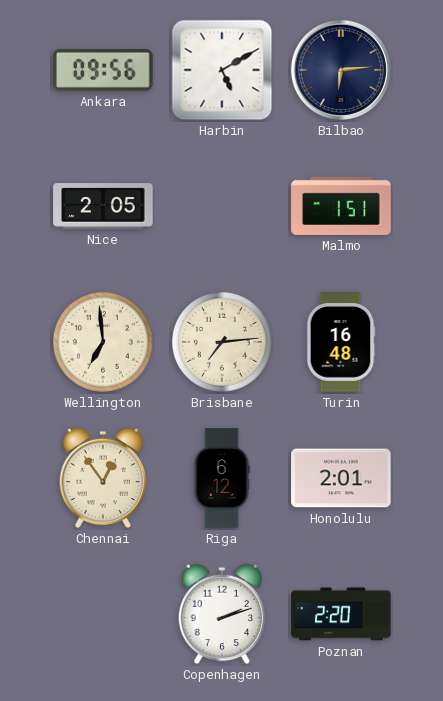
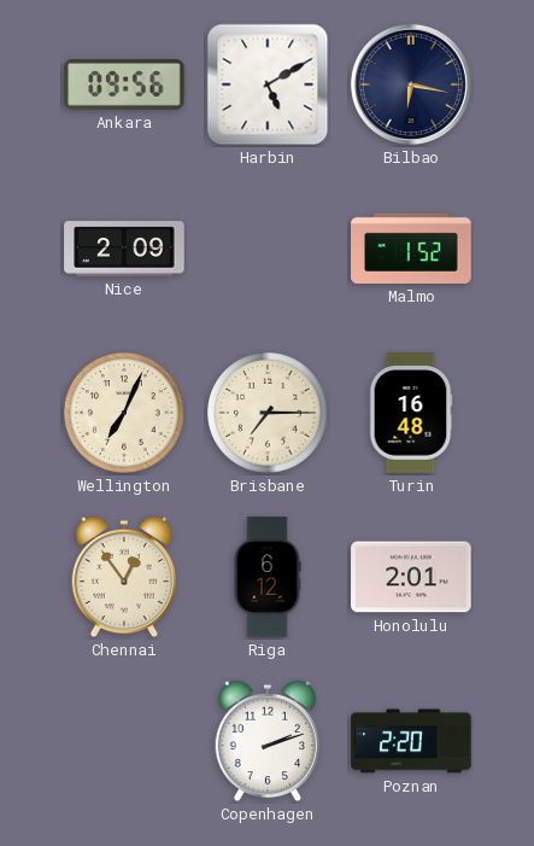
Bilbao: 6:14 -> 6:17 (411, 84)
Nice: 2:05 -> 2:09 (124, 249)
Malmo: 1:51 -> 1:52 (411, 249)
Wellington: 6:59 -> 7:04 (124, 413)
Brisbane: 7:14 -> 7:15 (268, 413)
